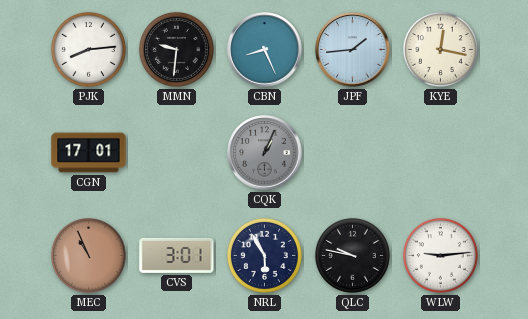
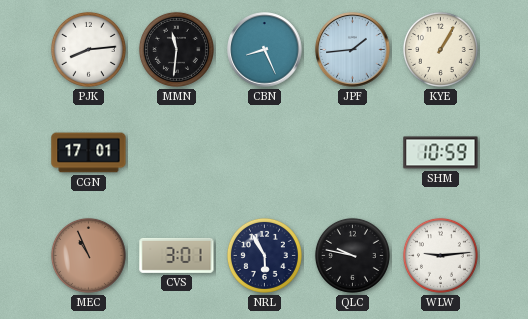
MMN: 9:31 -> 11:31 (176, 49)
KYE: 12:17 -> 1:05 (440, 49)
CQK: 1:04 -> none (265, 153)
SHM: none -> 10:59 (441, 153)
